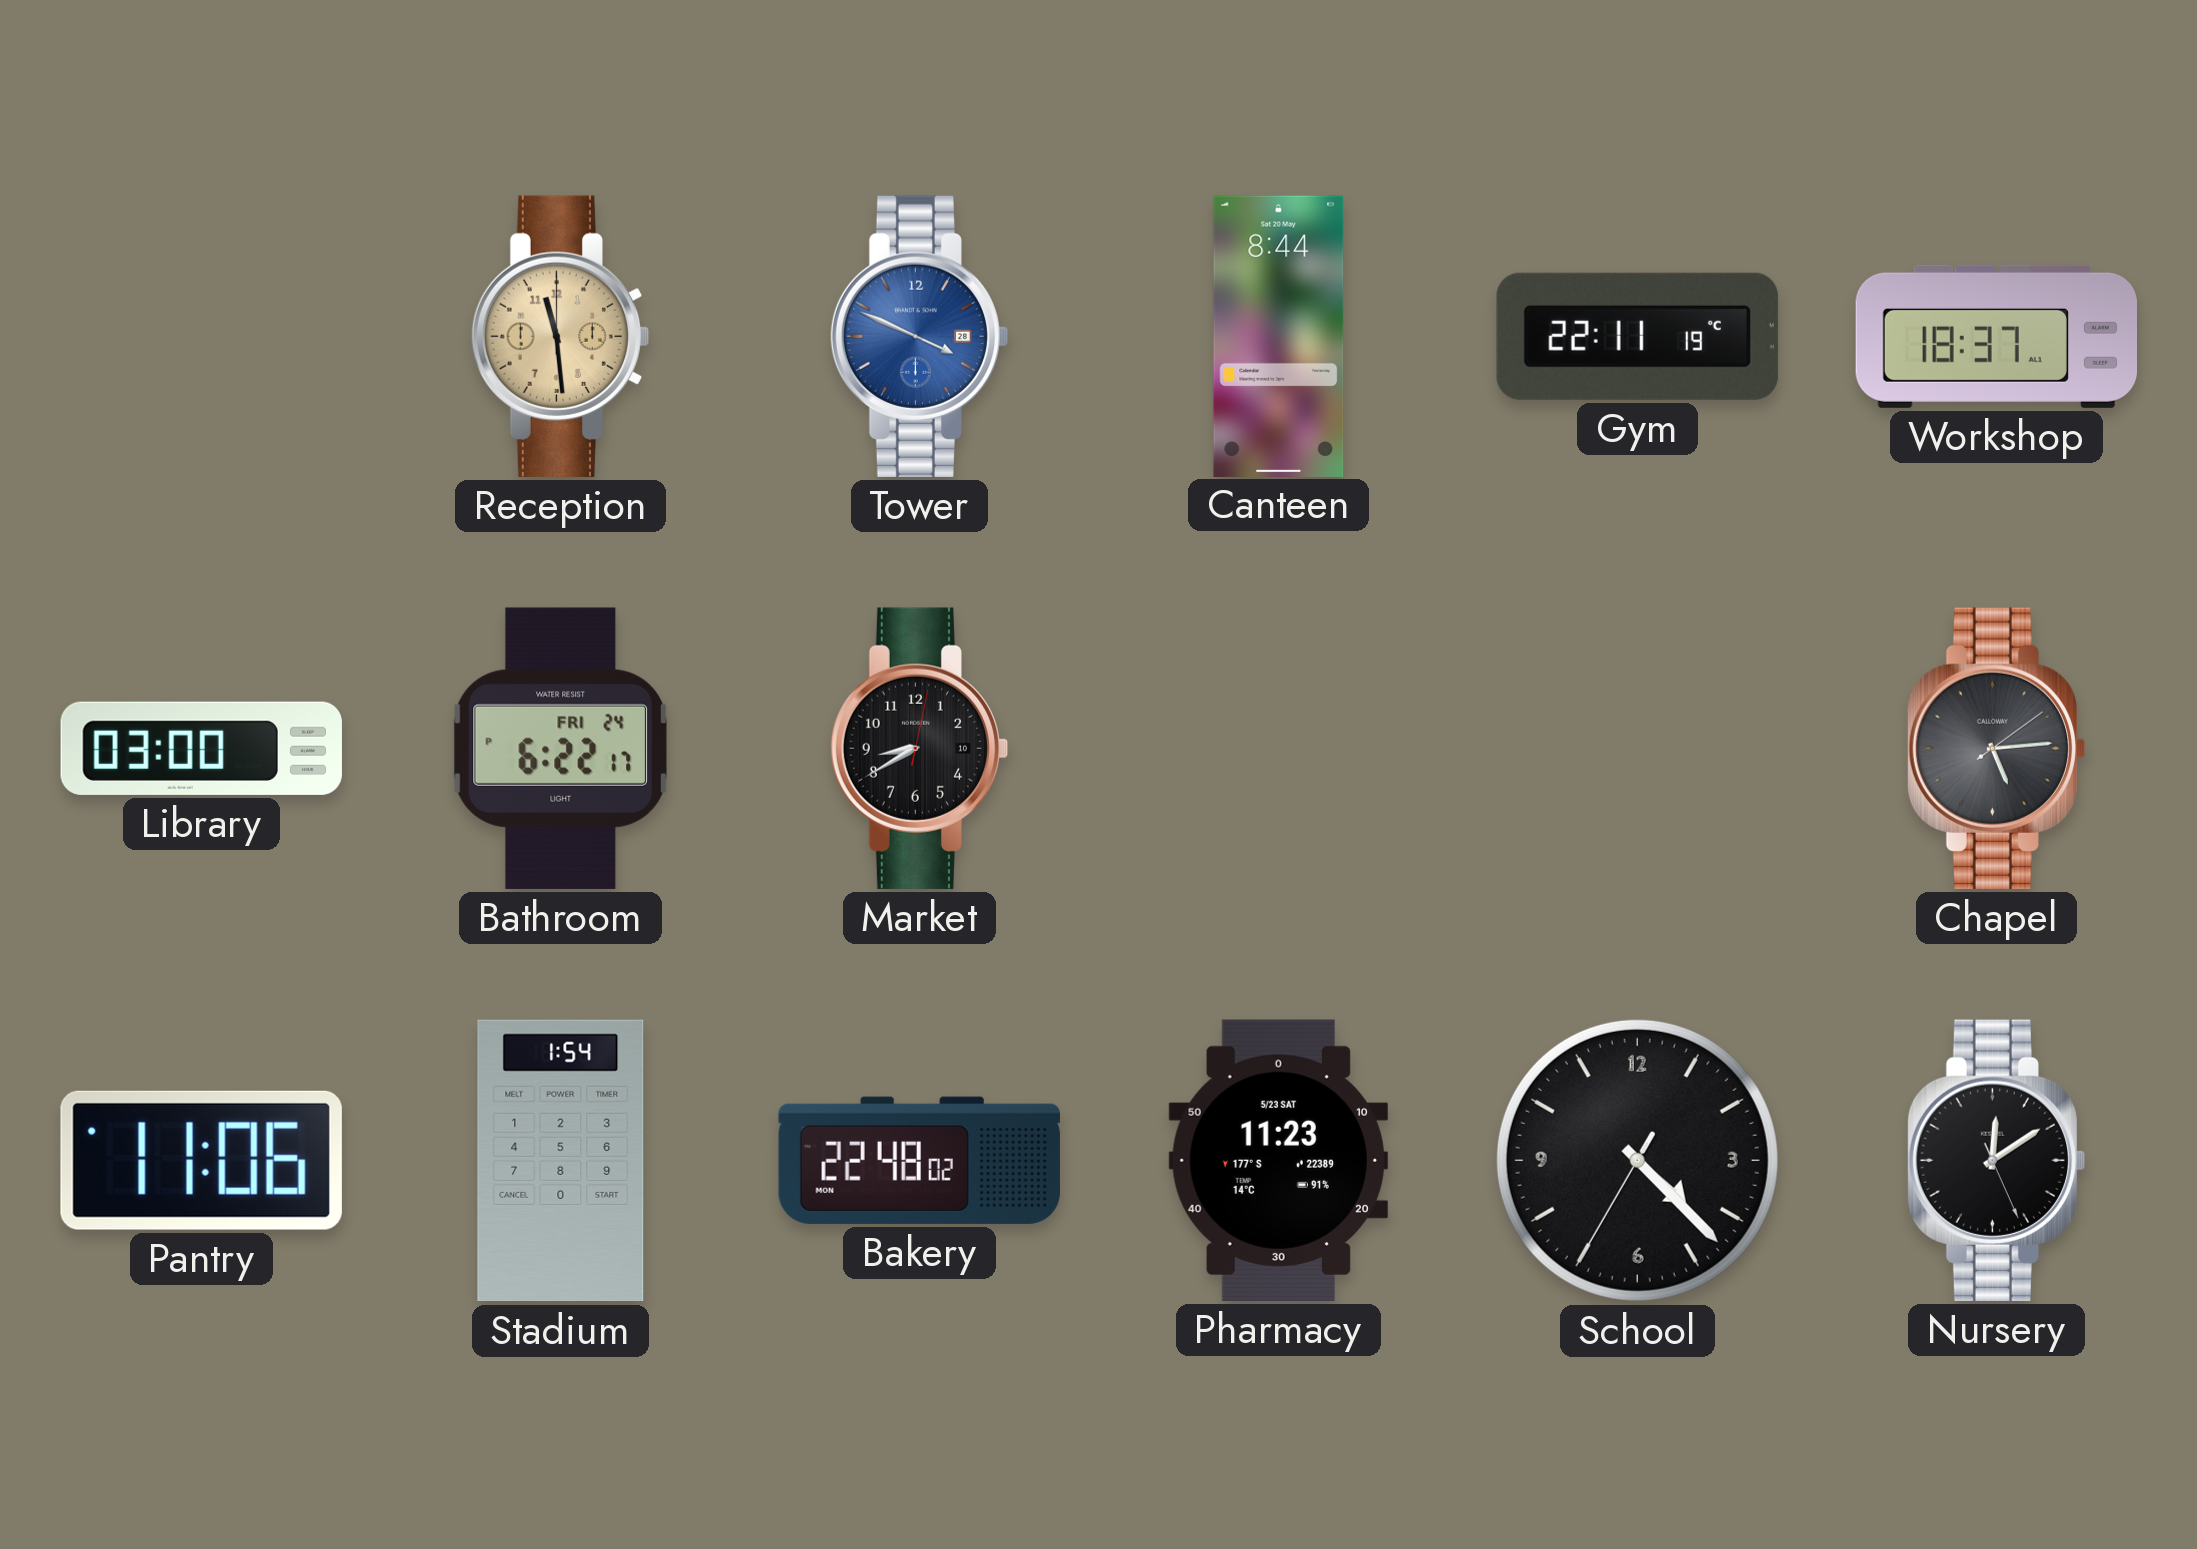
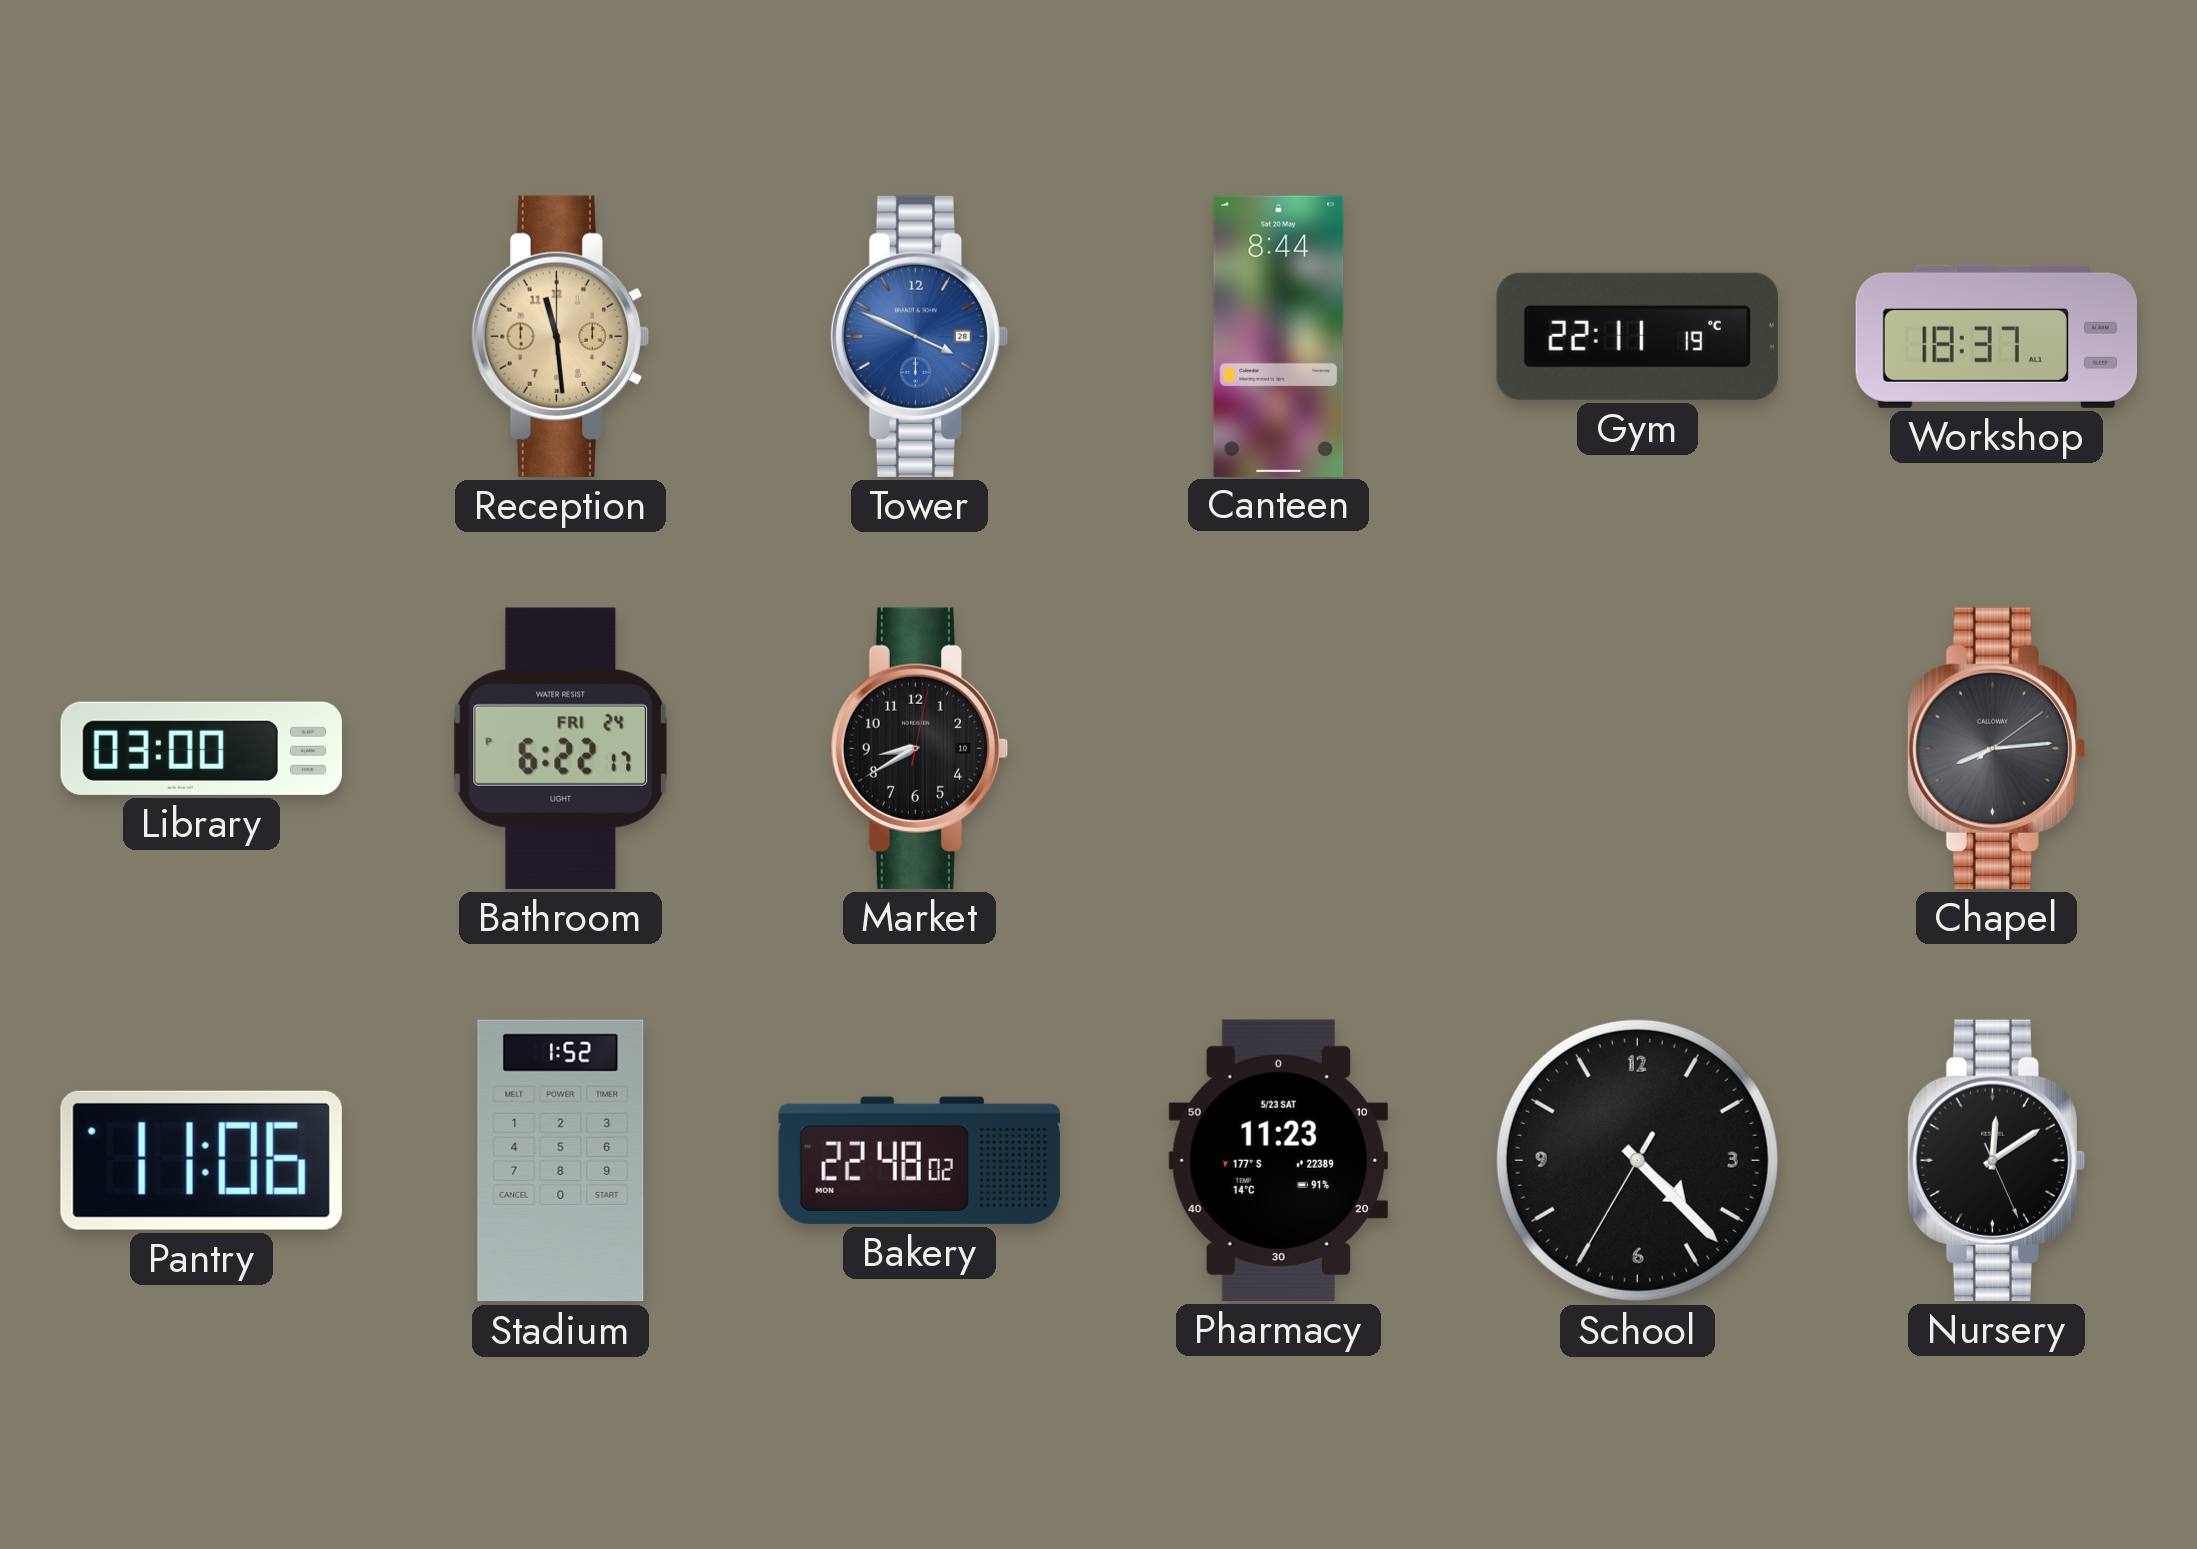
Chapel: 5:14 -> 8:14 (1996, 748)
Stadium: 1:54 -> 1:52 (561, 1161)
